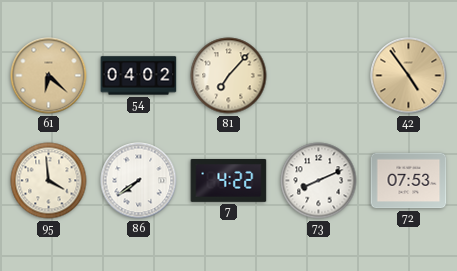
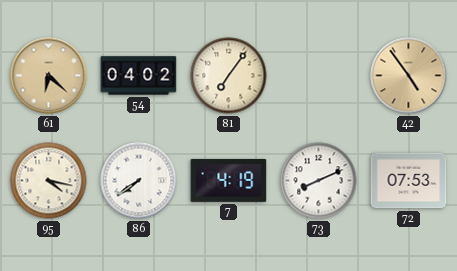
81: 7:07 -> 7:06 (229, 76)
95: 3:59 -> 4:17 (49, 181)
7: 4:22 -> 4:19 (229, 180)
